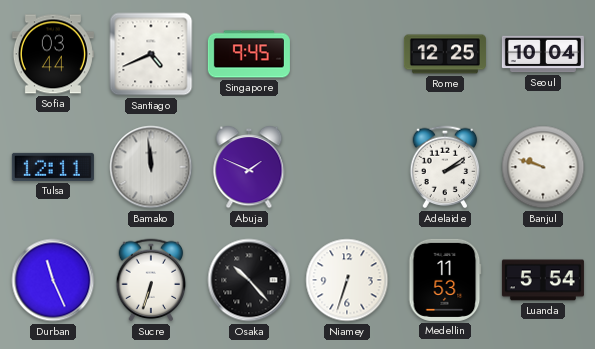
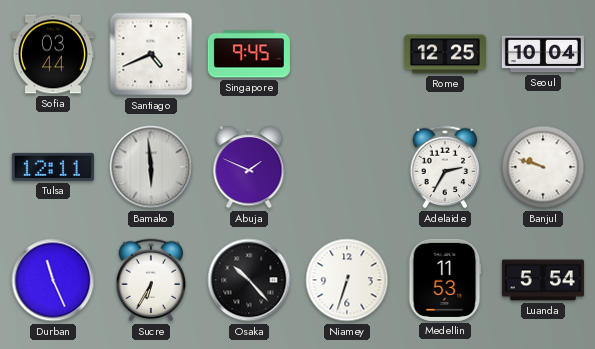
Bamako: 11:59 -> 5:59 (151, 167)
Adelaide: 2:09 -> 2:35 (445, 167)
Sucre: 6:33 -> 6:35 (151, 280)
